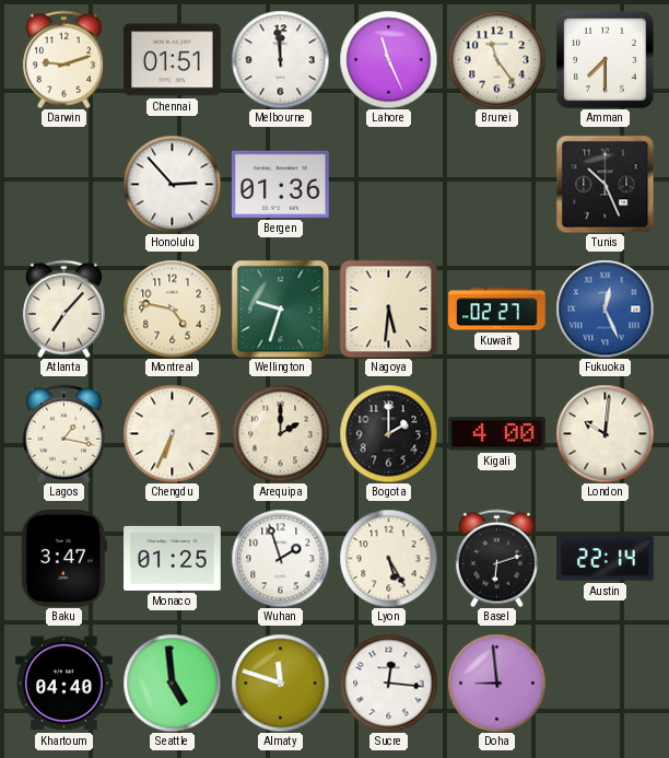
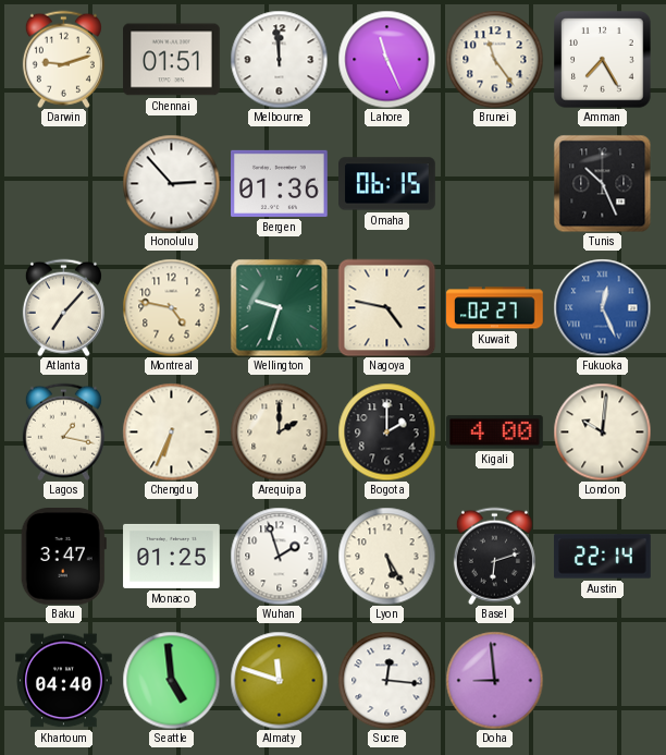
Amman: 7:30 -> 7:25 (602, 59)
Omaha: none -> 06:15 (387, 184)
Nagoya: 5:31 -> 4:47 (386, 307)
